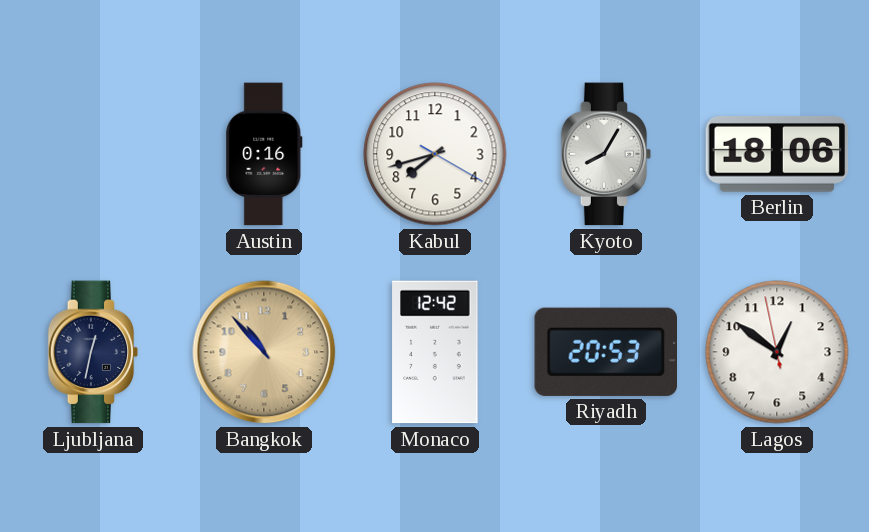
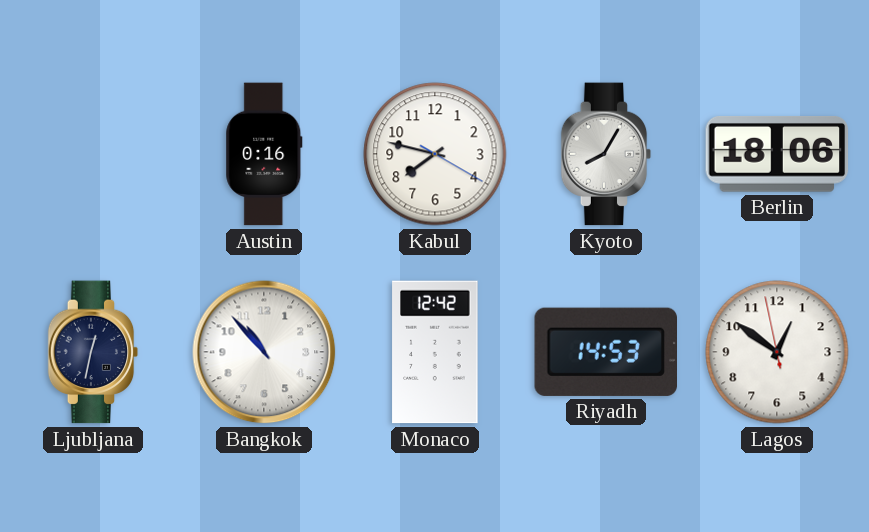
Kabul: 7:42 -> 7:47 (435, 154)
Bangkok dial: champagne -> white (264, 352)
Riyadh: 20:53 -> 14:53 (605, 352)
